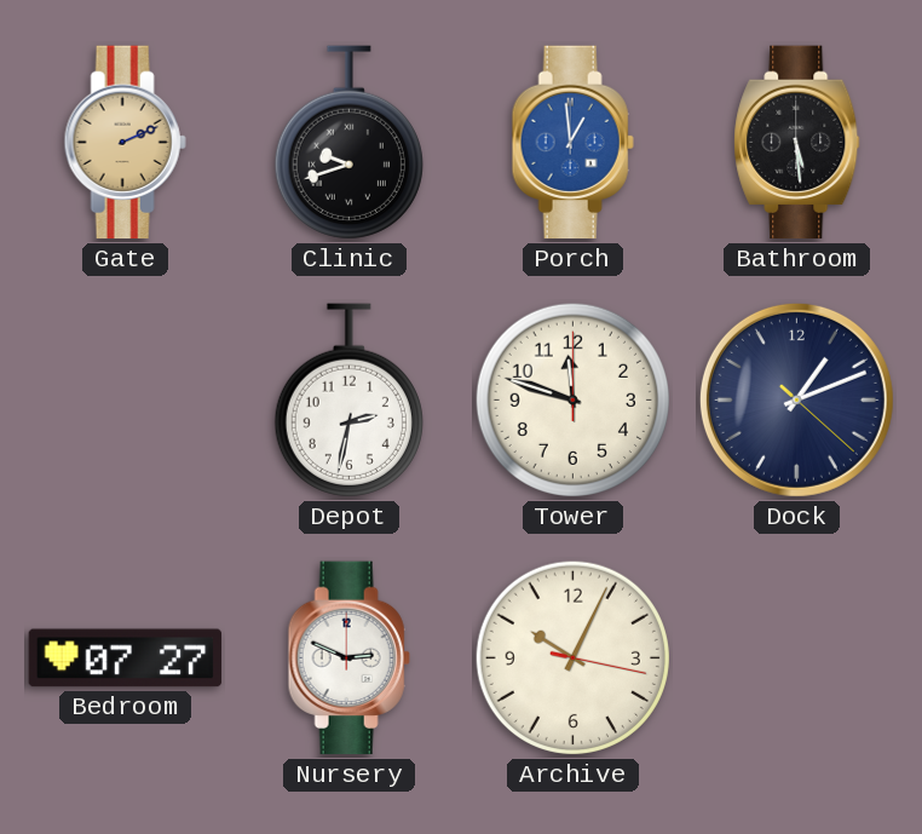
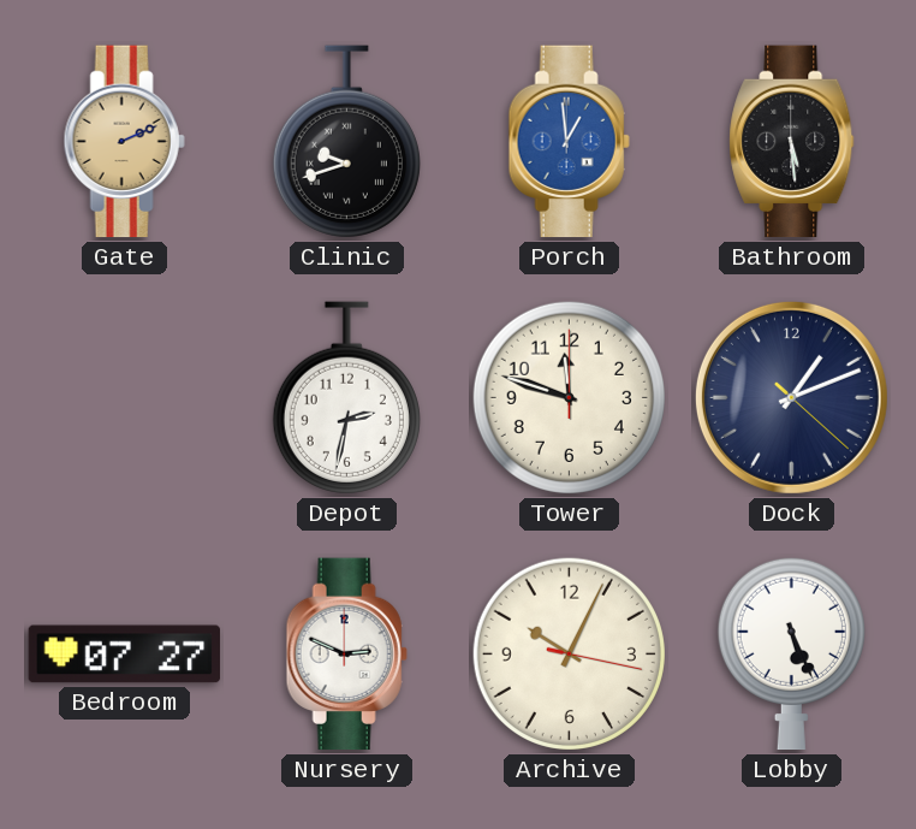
Lobby: none -> 5:26 (791, 653)
